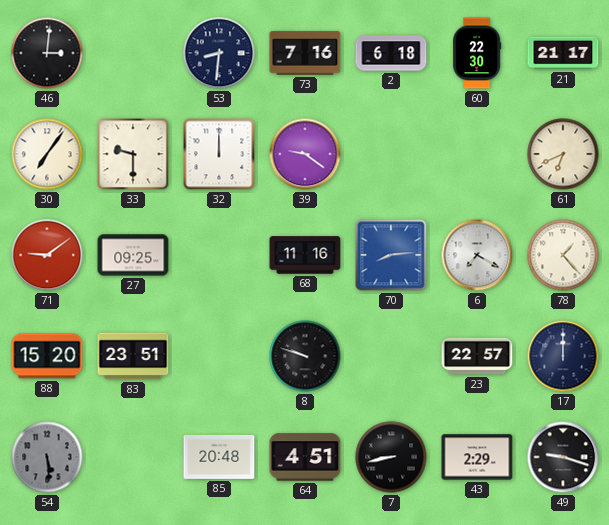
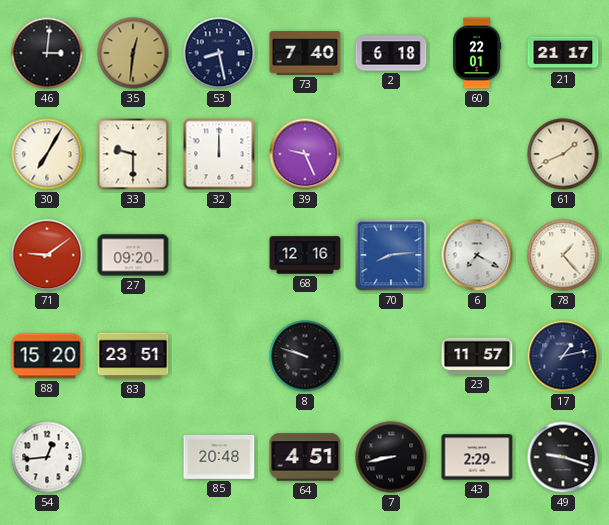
35: none -> 12:31 (133, 53)
53: 8:31 -> 8:28 (219, 53)
73: 7:16 -> 7:40 (305, 53)
60: 22:30 -> 22:01 (477, 53)
30: 7:06 -> 7:05 (47, 154)
39: 9:21 -> 9:26 (305, 154)
61: 6:41 -> 1:41 (563, 154)
27: 09:25 -> 09:20 (133, 255)
68: 11:16 -> 12:16 (305, 255)
23: 22:57 -> 11:57 (477, 356)
17: 12:00 -> 1:13 (563, 356)
54: 5:29 -> 12:44 (47, 457)
54 dial: grey -> white (47, 457)
